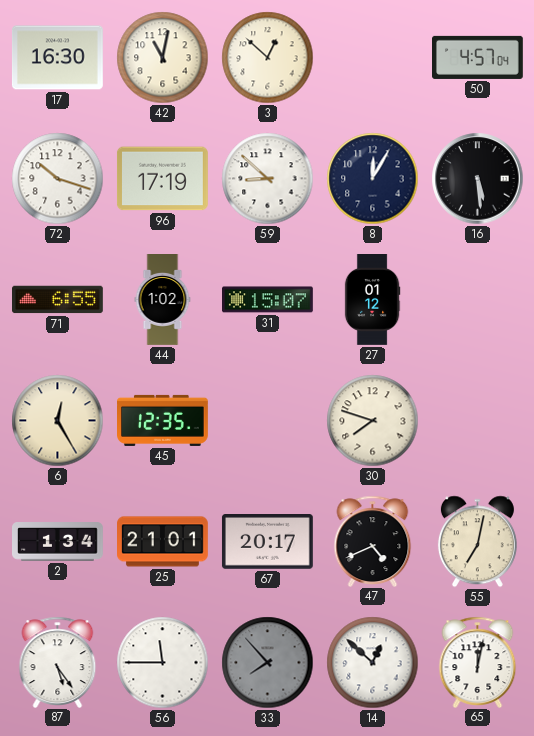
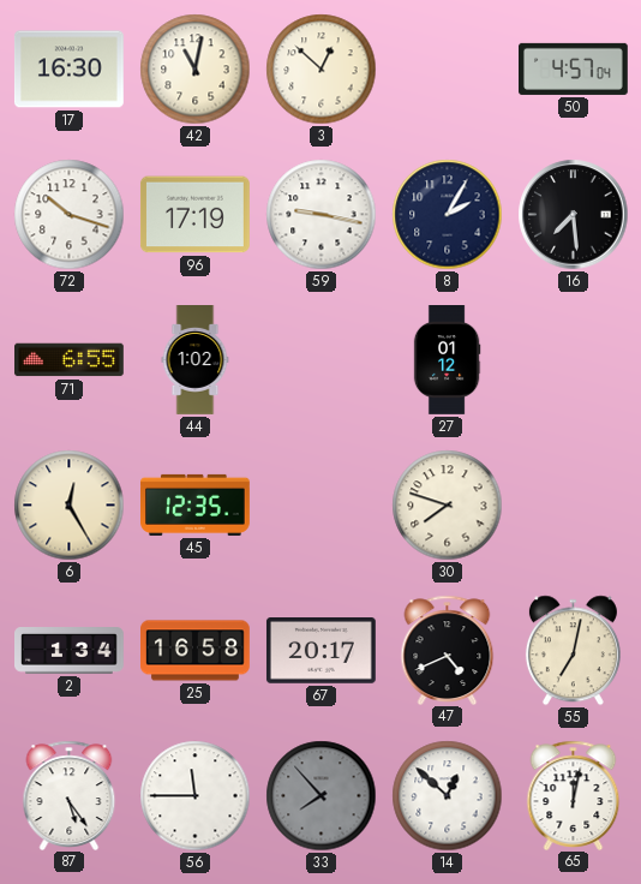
59: 8:52 -> 9:17 (322, 215)
8: 12:05 -> 2:05 (448, 215)
16: 5:29 -> 7:29 (574, 215)
31: 15:07 -> none (268, 300)
25: 21:01 -> 16:58 (196, 651)
